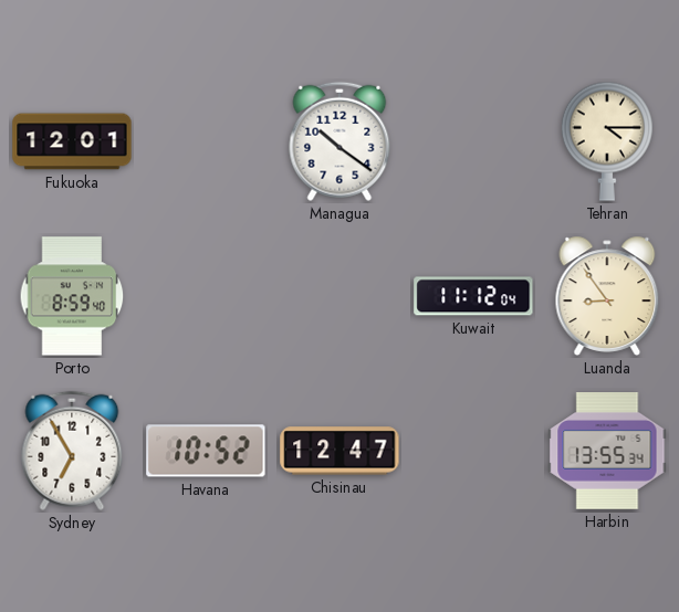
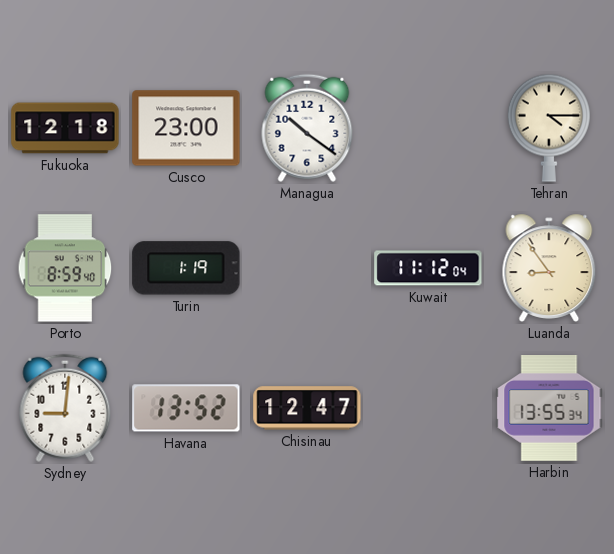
Fukuoka: 12:01 -> 12:18 (65, 128)
Cusco: none -> 23:00 (186, 128)
Turin: none -> 1:19 (186, 268)
Sydney: 6:55 -> 9:01 (65, 408)
Havana: 10:52 -> 13:52 (186, 408)
